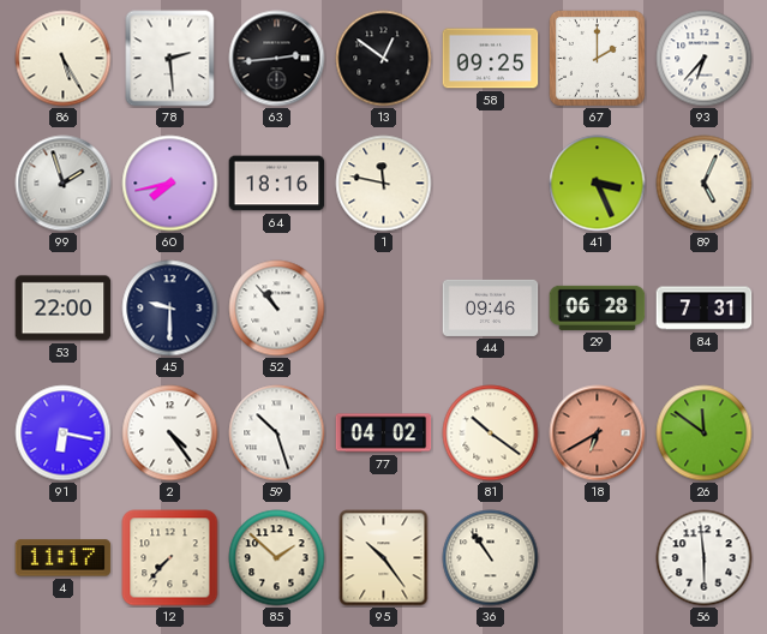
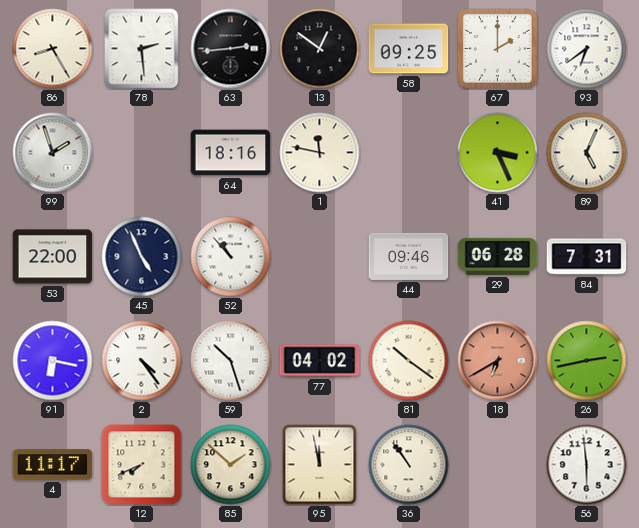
86: 5:25 -> 8:25 (53, 49)
93: 6:37 -> 6:39 (587, 49)
60: 7:43 -> none (170, 184)
45: 9:30 -> 4:56 (142, 257)
26: 11:51 -> 2:43 (587, 361)
12: 7:37 -> 7:41 (142, 465)
95: 10:24 -> 11:58 (320, 465)
